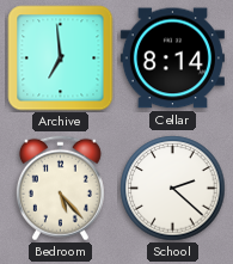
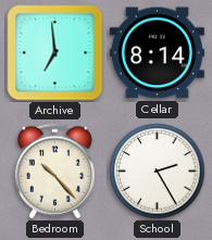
Bedroom: 5:23 -> 10:23 (54, 172)
School: 2:22 -> 2:25 (158, 172)
